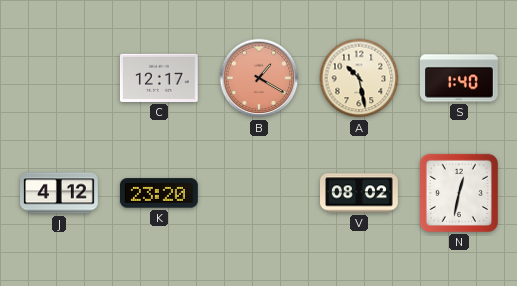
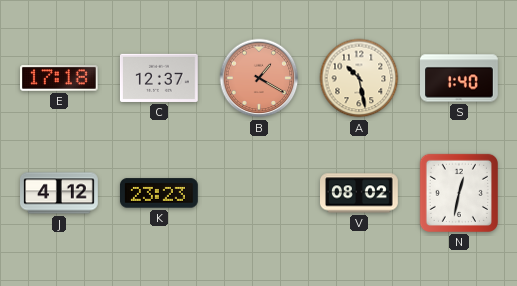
E: none -> 17:18 (60, 78)
C: 12:17 -> 12:37 (159, 78)
K: 23:20 -> 23:23 (159, 193)
